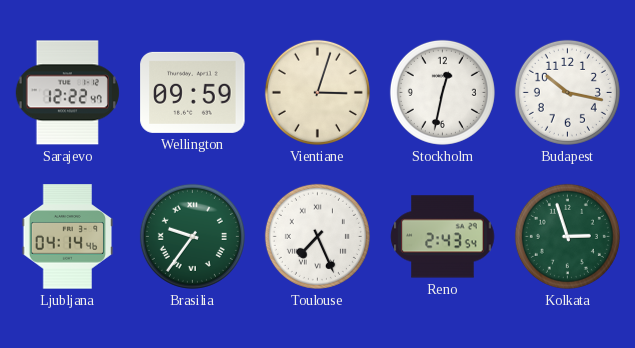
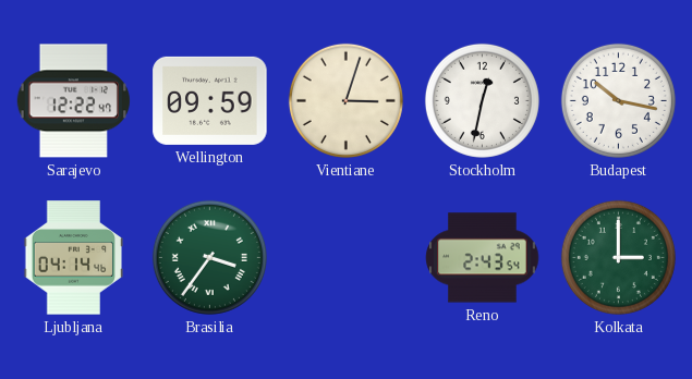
Brasilia: 9:36 -> 3:36 (209, 257)
Toulouse: 7:26 -> none (317, 236)
Kolkata: 2:57 -> 3:00 (618, 257)
